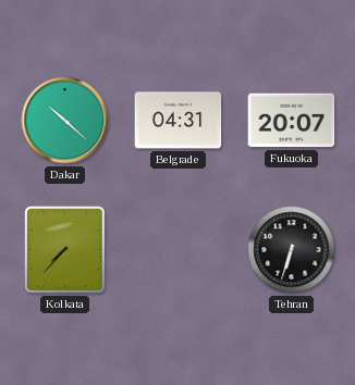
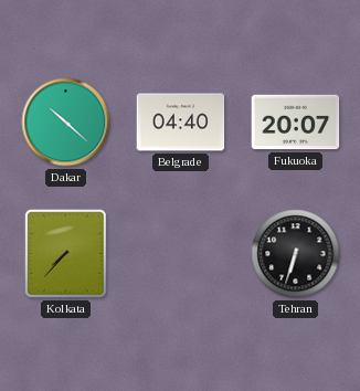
Belgrade: 04:31 -> 04:40 (181, 123)
